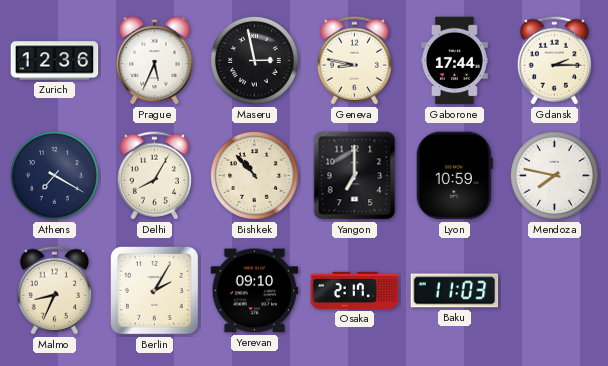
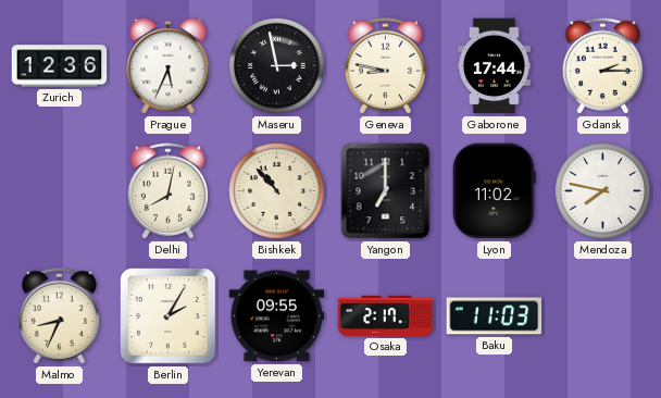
Athens: 7:20 -> none (55, 176)
Delhi: 8:05 -> 8:02 (167, 191)
Lyon: 10:59 -> 11:02 (494, 191)
Yerevan: 09:10 -> 09:55 (277, 316)
